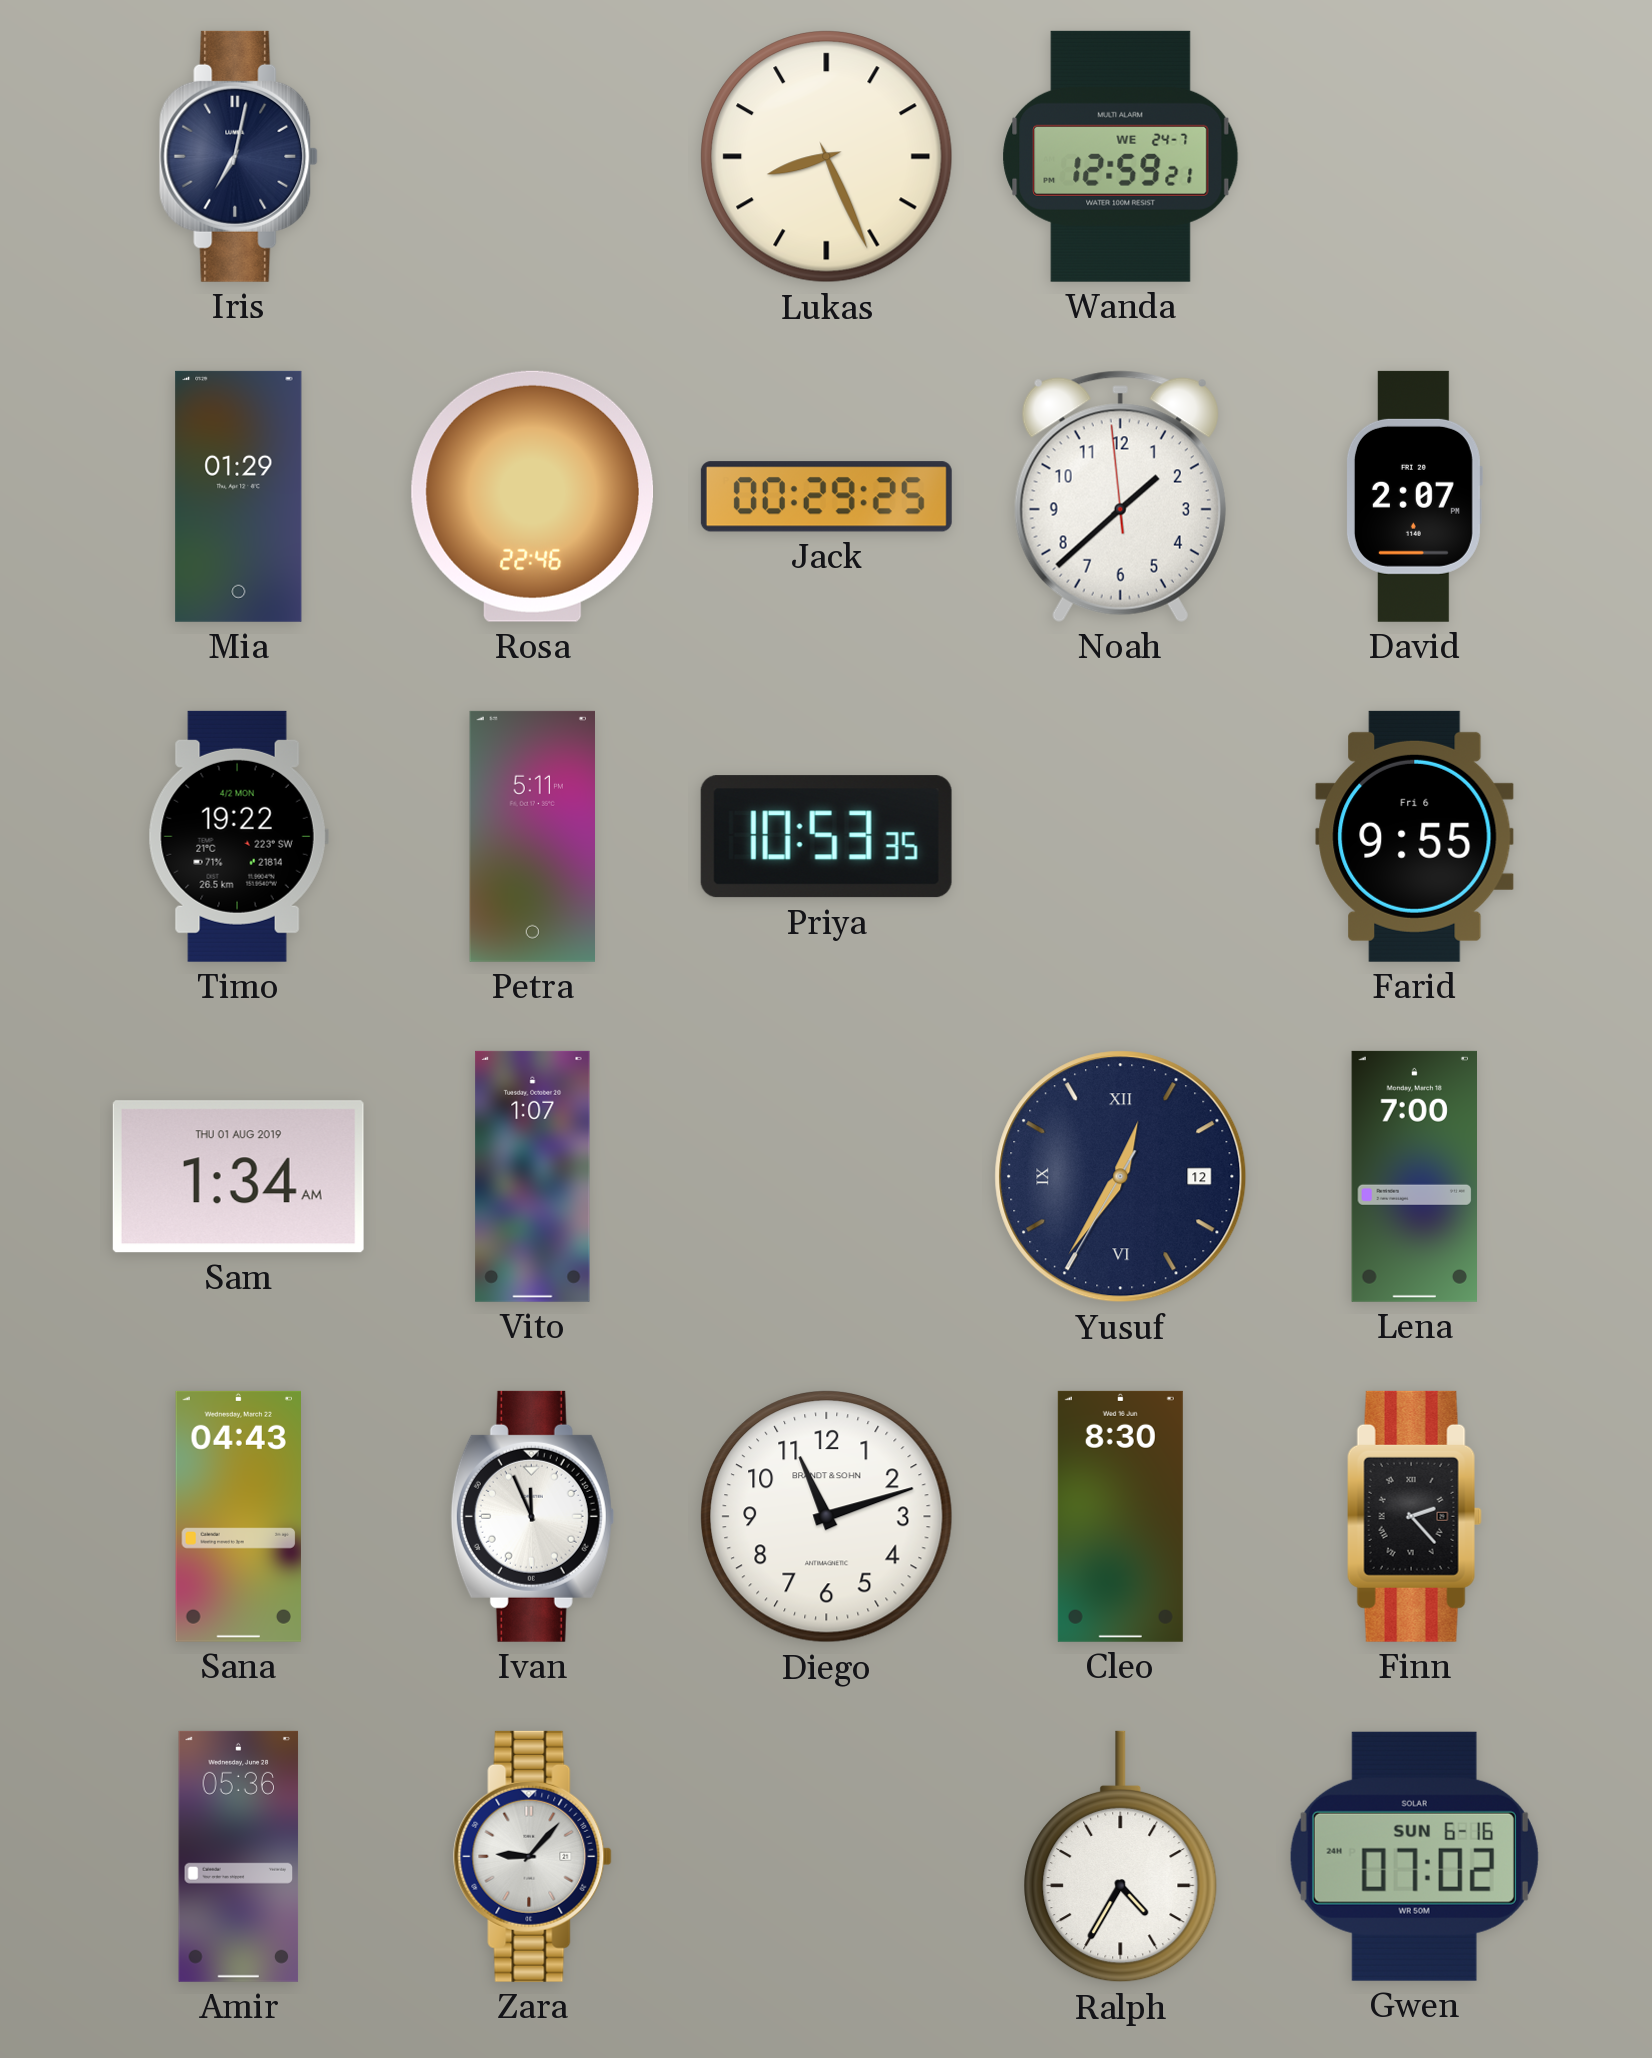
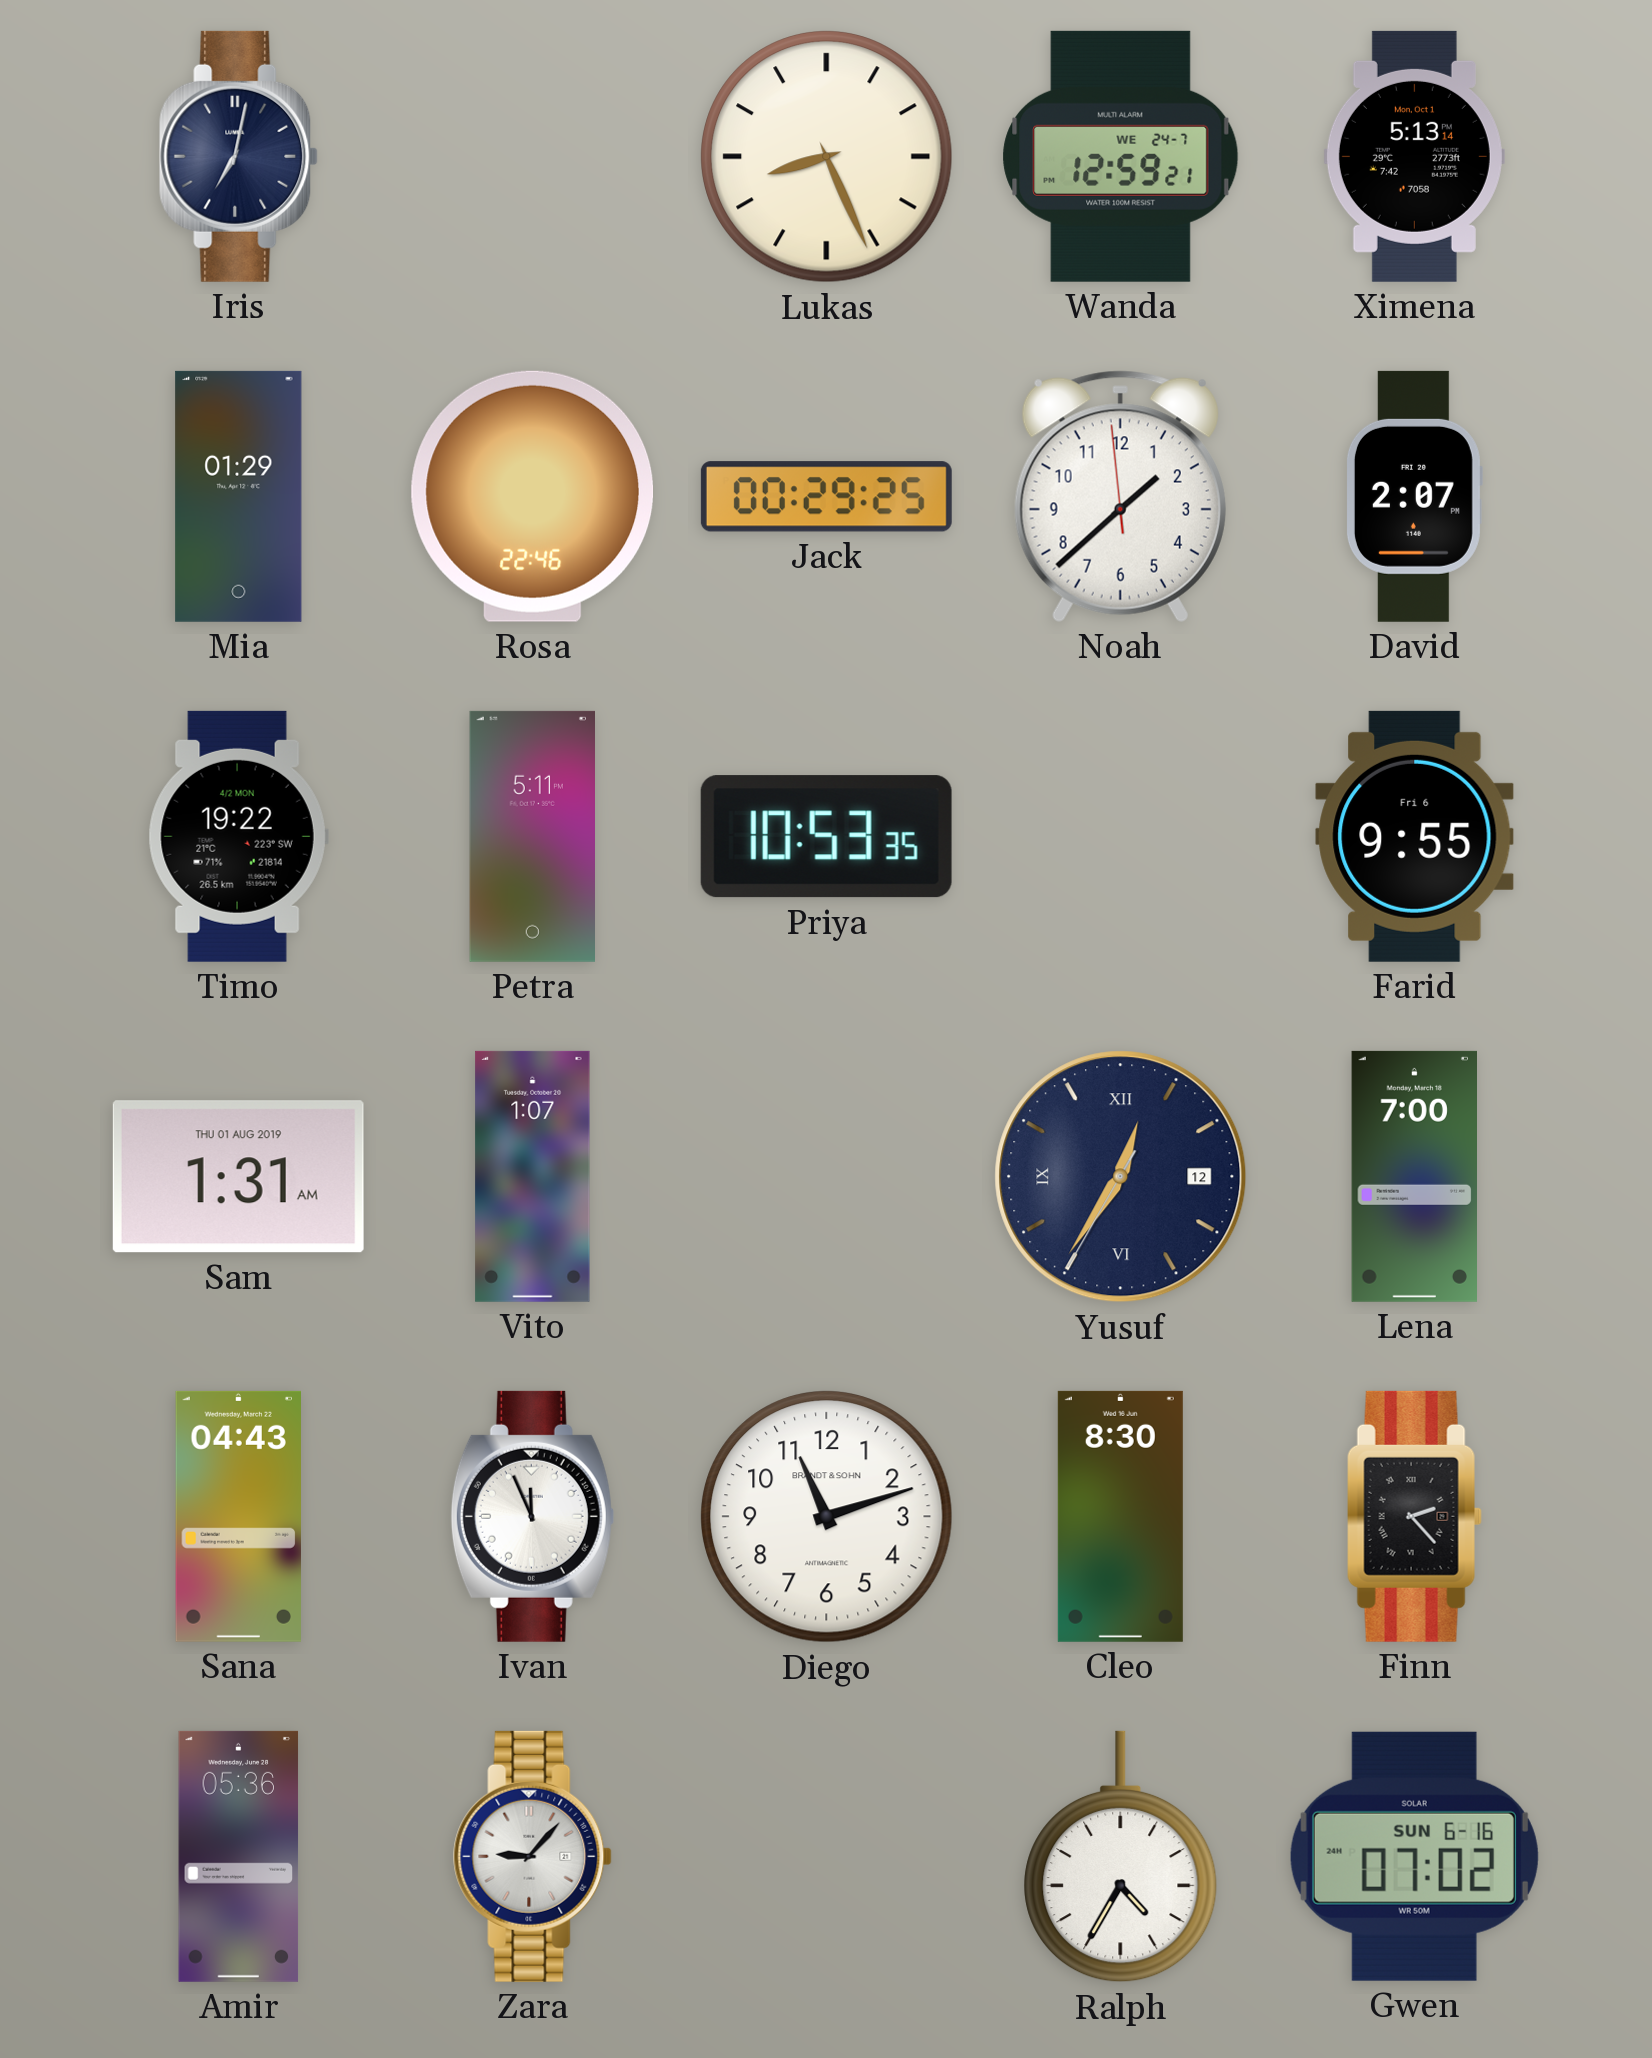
Ximena: none -> 5:13 (1414, 156)
Sam: 1:34 -> 1:31 (238, 1177)
